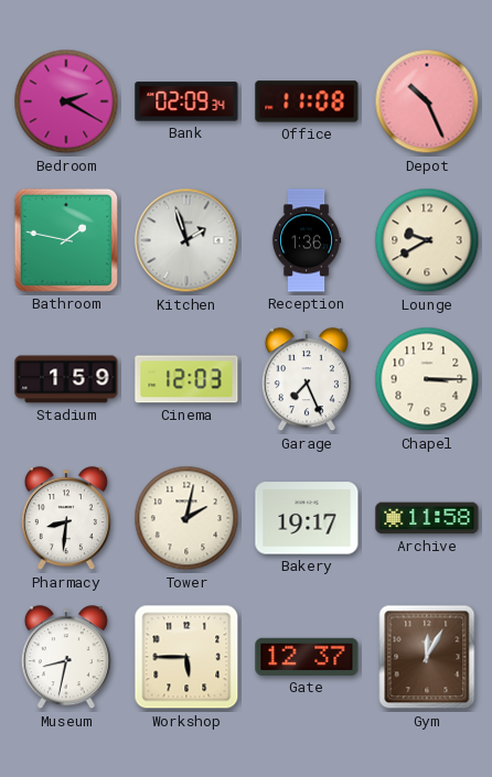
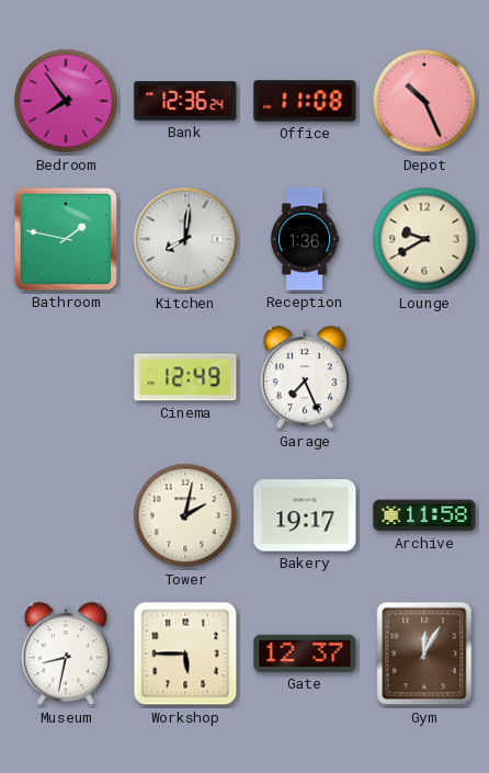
Bedroom: 2:20 -> 7:54 (66, 101)
Bank: 02:09 -> 12:36 (185, 101)
Kitchen: 1:57 -> 8:01 (185, 239)
Stadium: 1:59 -> none (66, 379)
Cinema: 12:03 -> 12:49 (185, 377)
Chapel: 3:15 -> none (427, 379)
Pharmacy: 8:31 -> none (66, 519)
